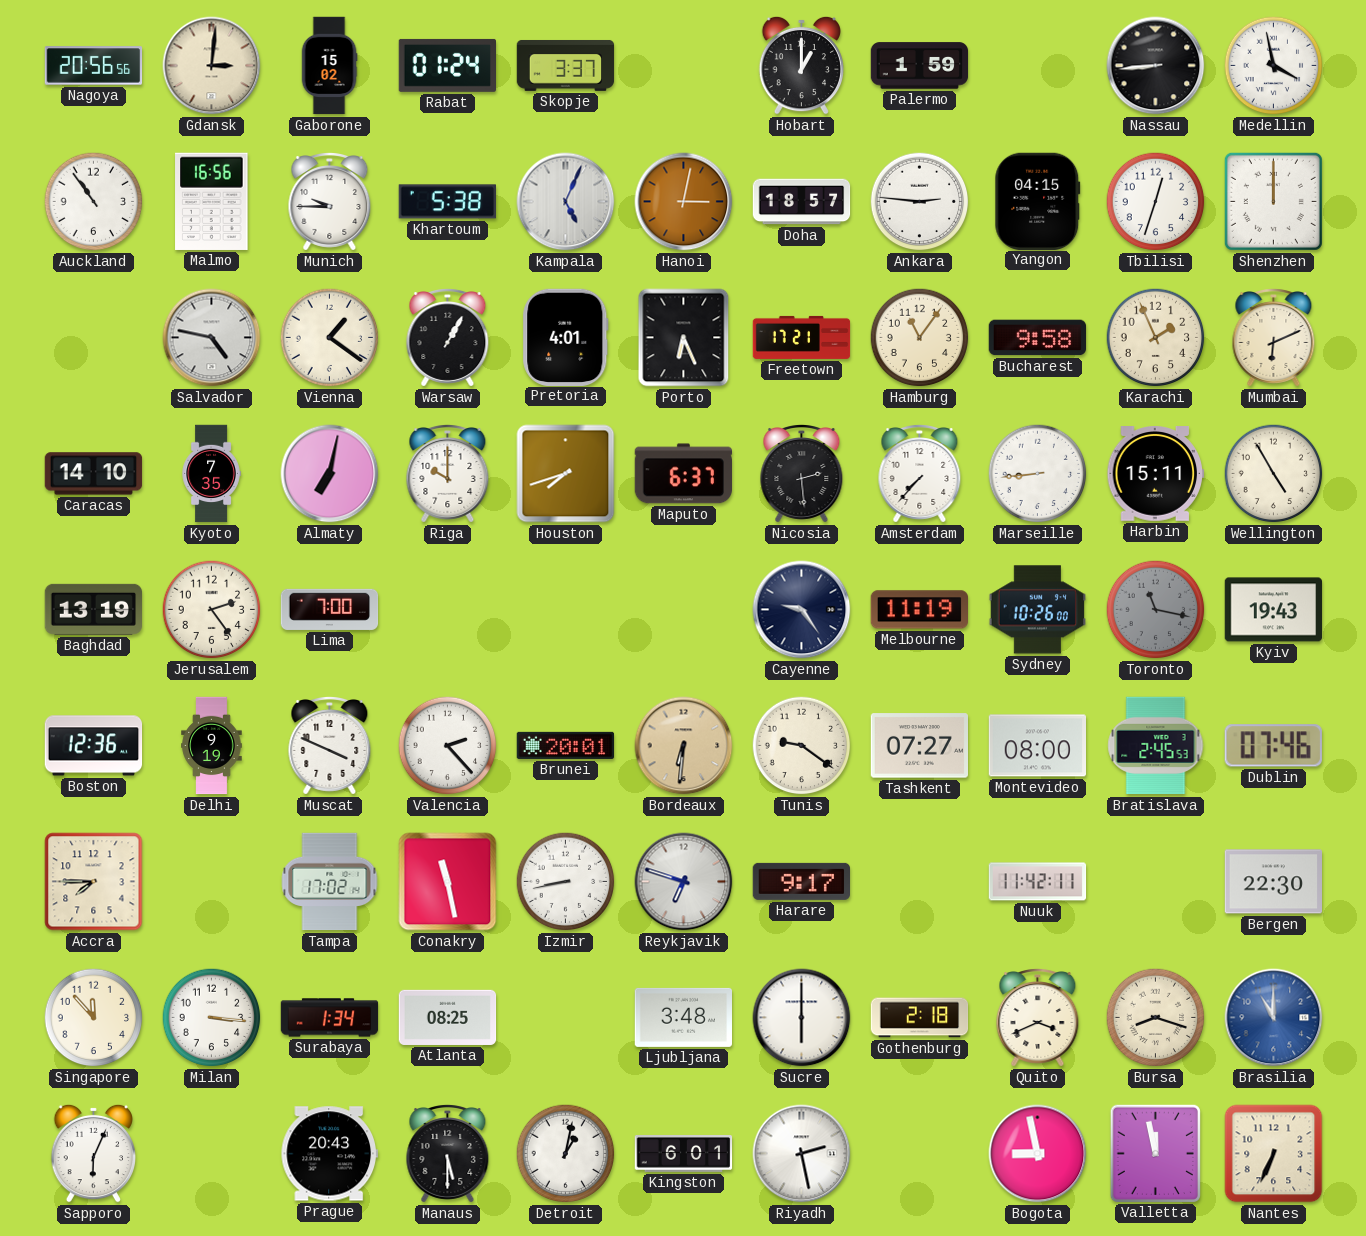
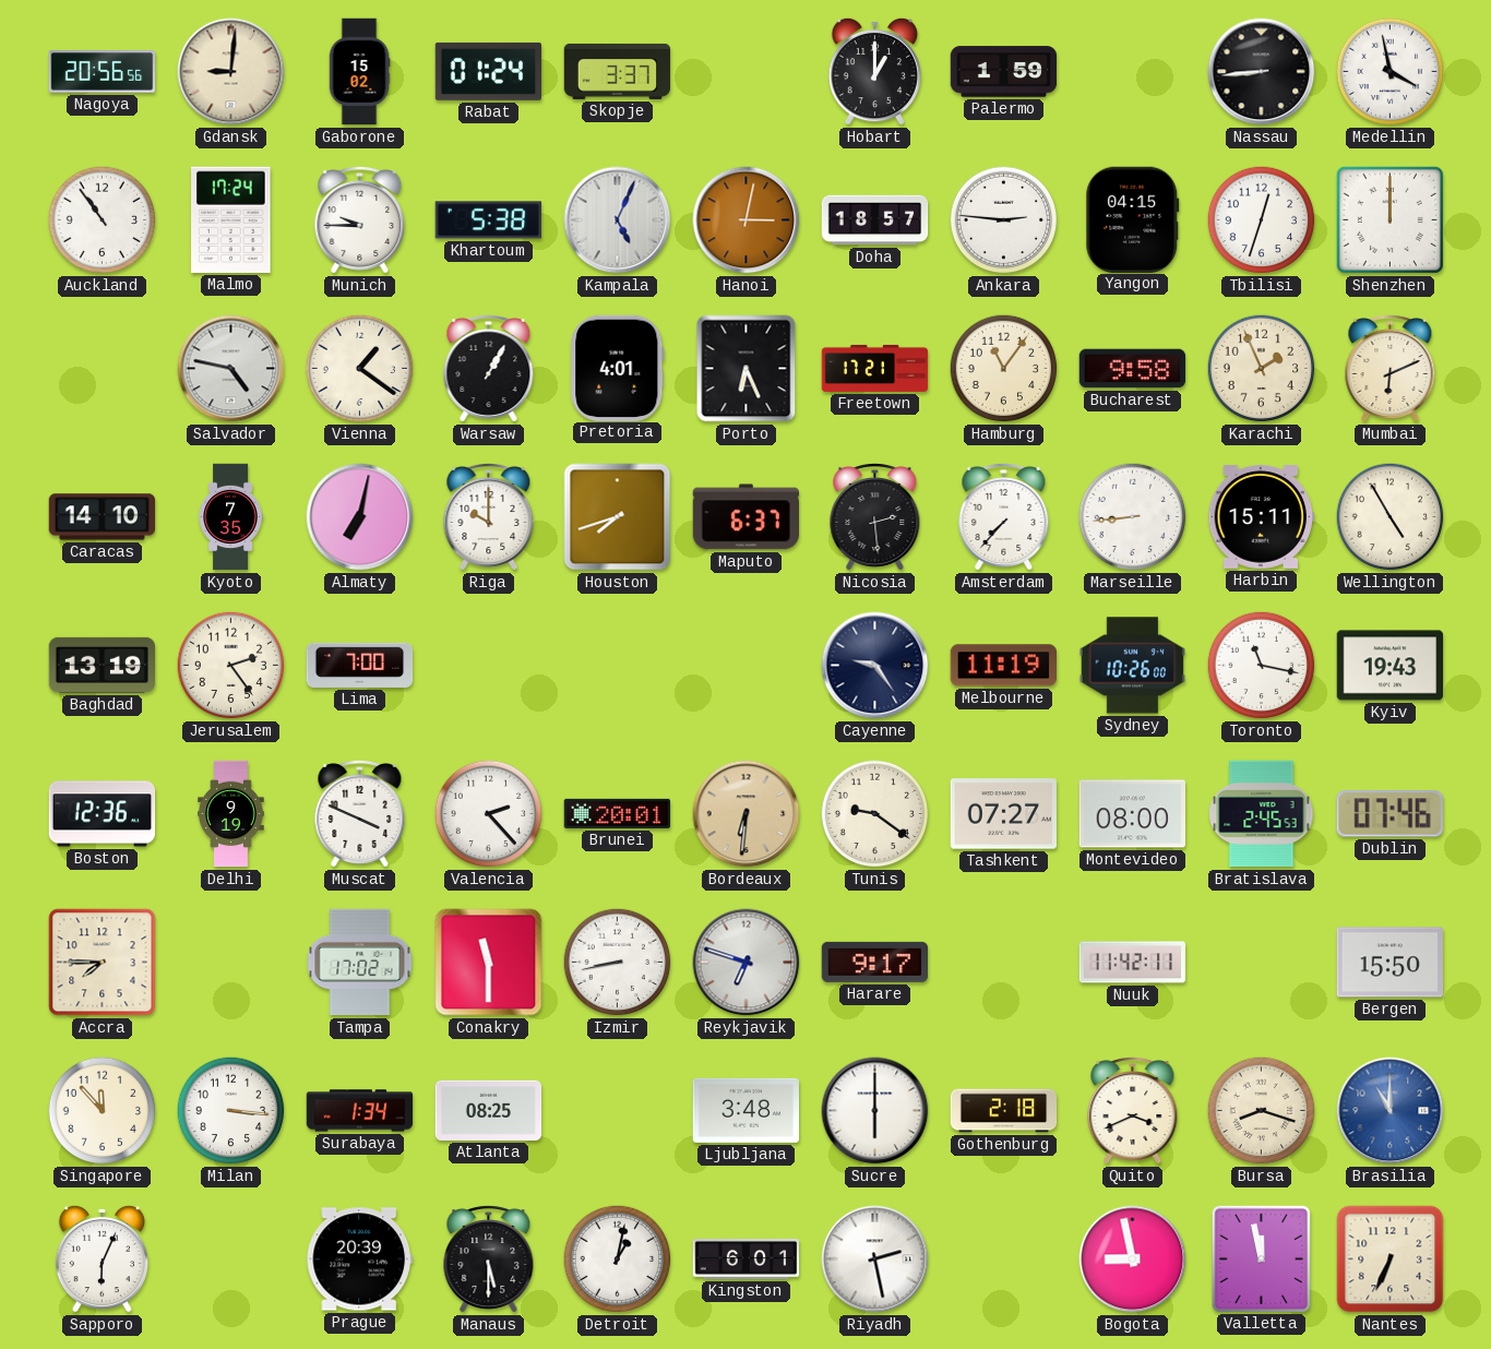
Gdansk: 3:01 -> 9:01 (231, 72)
Malmo: 16:56 -> 17:24 (231, 219)
Toronto dial: grey -> white (1262, 666)
Conakry: 11:28 -> 11:30 (489, 963)
Bergen: 22:30 -> 15:50 (1391, 963)
Prague: 20:43 -> 20:39 (359, 1260)
